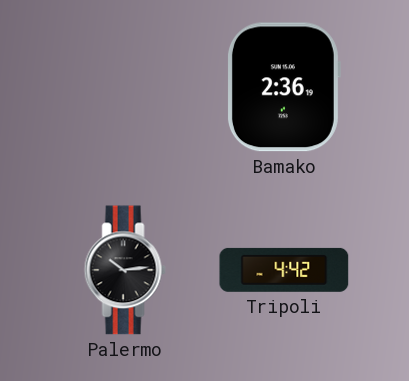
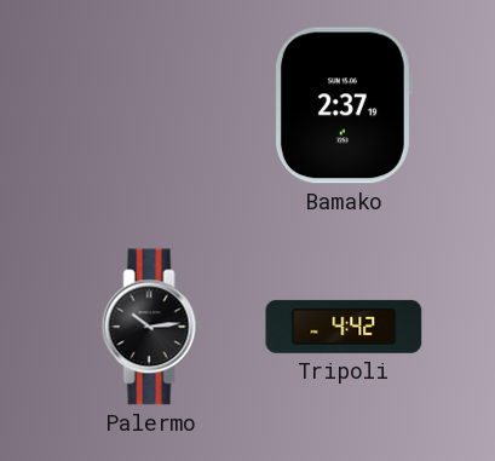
Bamako: 2:36 -> 2:37 (343, 105)
